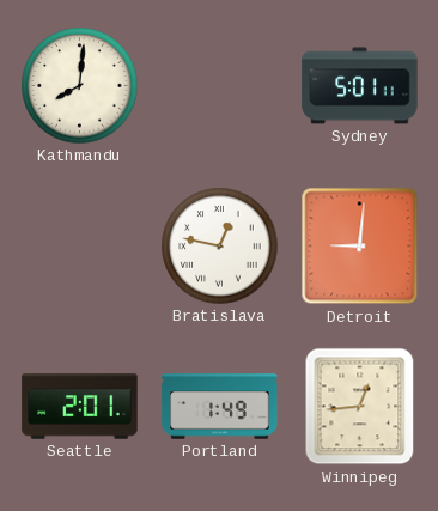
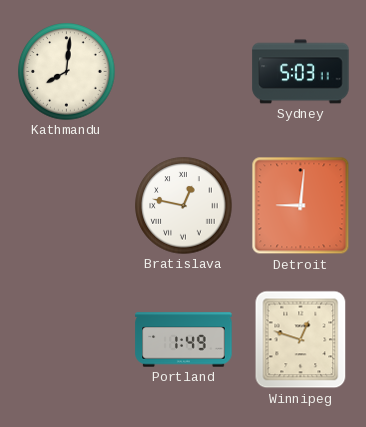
Sydney: 5:01 -> 5:03 (301, 72)
Seattle: 2:01 -> none (80, 407)
Winnipeg: 12:44 -> 12:48 (301, 340)
